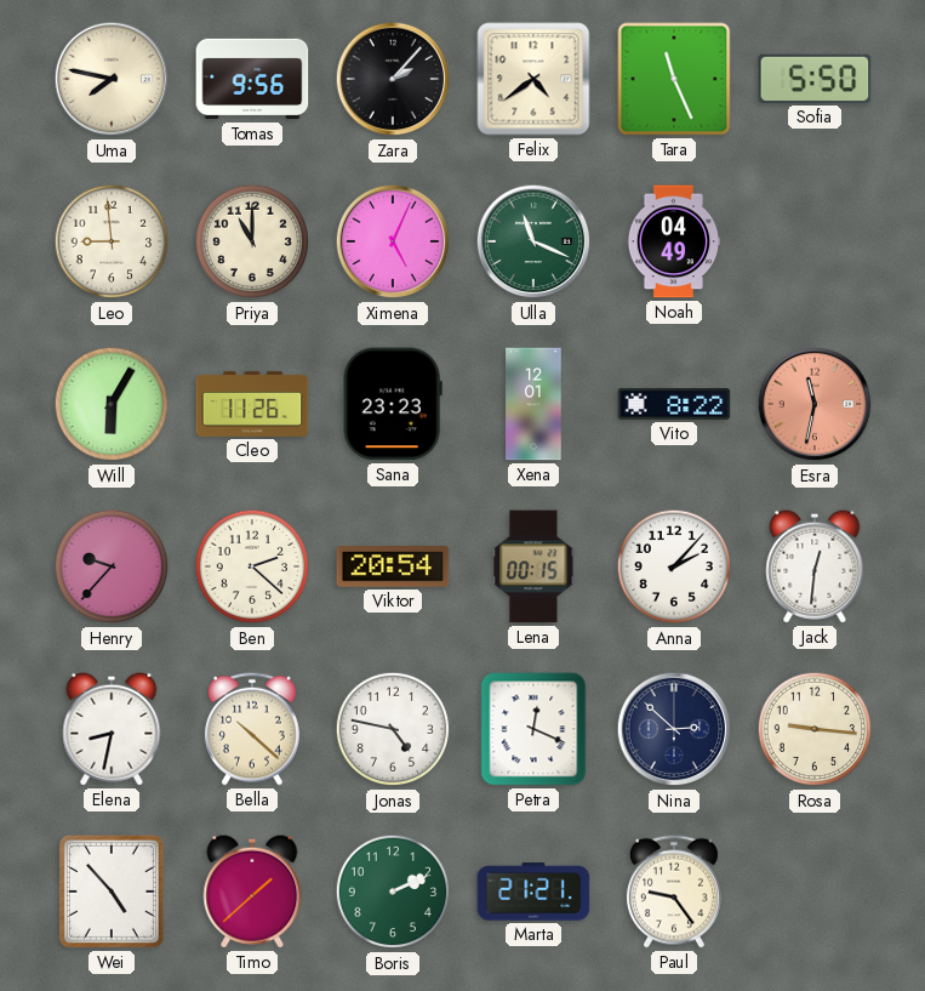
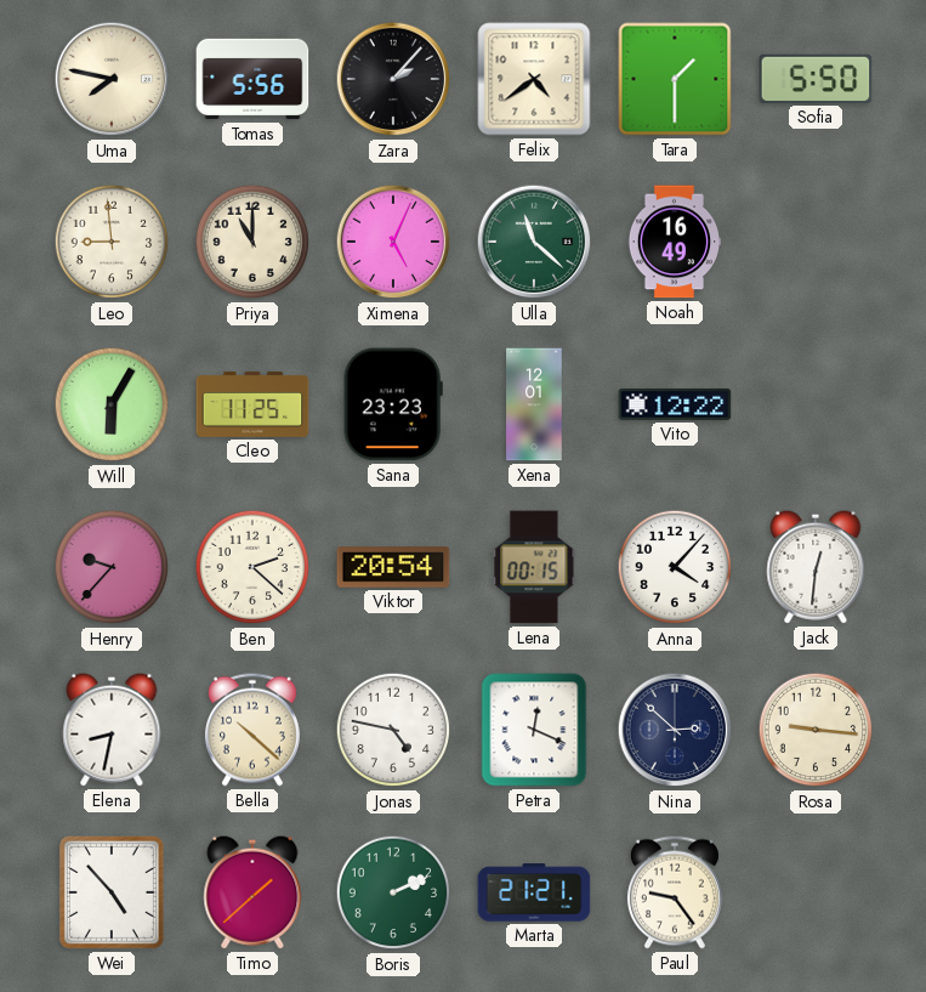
Tomas: 9:56 -> 5:56 (252, 79)
Tara: 11:26 -> 1:30 (675, 79)
Ulla: 11:19 -> 11:22 (534, 242)
Noah: 04:49 -> 16:49 (675, 242)
Cleo: 11:26 -> 11:25 (252, 404)
Vito: 8:22 -> 12:22 (675, 404)
Esra: 11:32 -> none (815, 404)
Anna: 2:07 -> 4:07 (675, 567)
